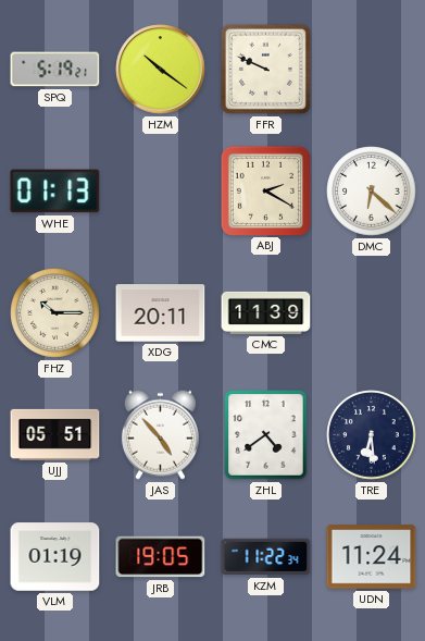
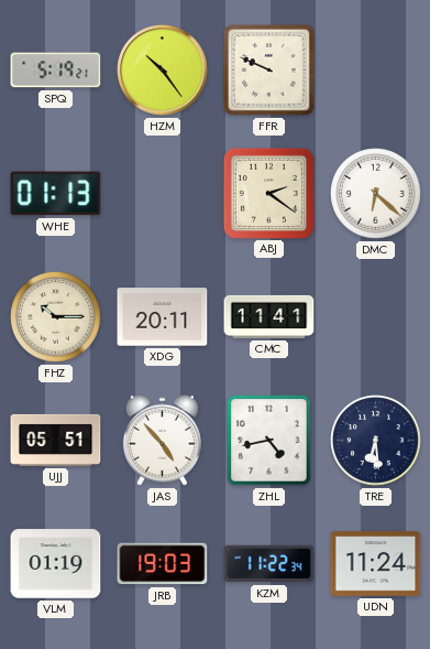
HZM: 10:21 -> 10:24 (163, 71)
ABJ: 2:20 -> 2:21 (268, 193)
CMC: 11:39 -> 11:41 (269, 316)
ZHL: 4:39 -> 4:43 (269, 441)
JRB: 19:05 -> 19:03 (163, 564)
